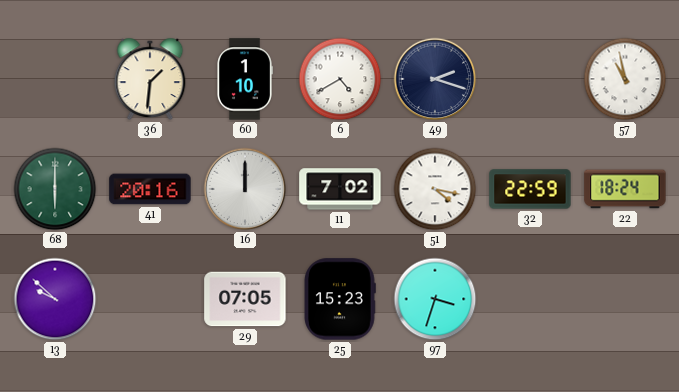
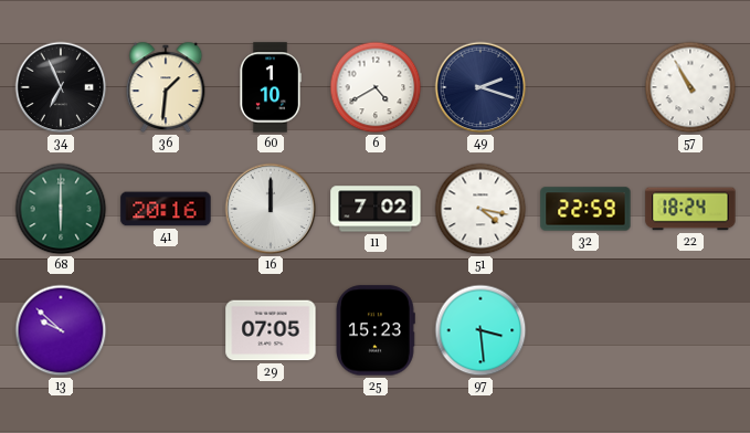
34: none -> 6:56 (61, 87)
57: 10:58 -> 10:55 (690, 87)
97: 3:33 -> 3:29 (480, 330)
